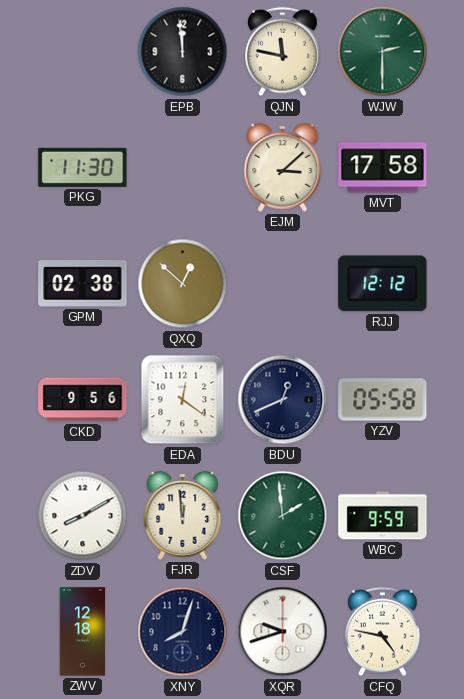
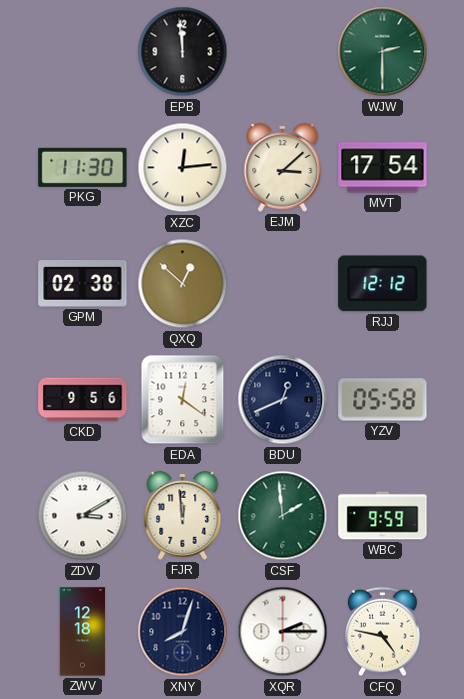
QJN: 11:47 -> none (283, 52)
XZC: none -> 12:14 (183, 168)
MVT: 17:58 -> 17:54 (383, 168)
ZDV: 8:10 -> 3:10 (83, 516)
XQR: 9:42 -> 2:15 (283, 632)
